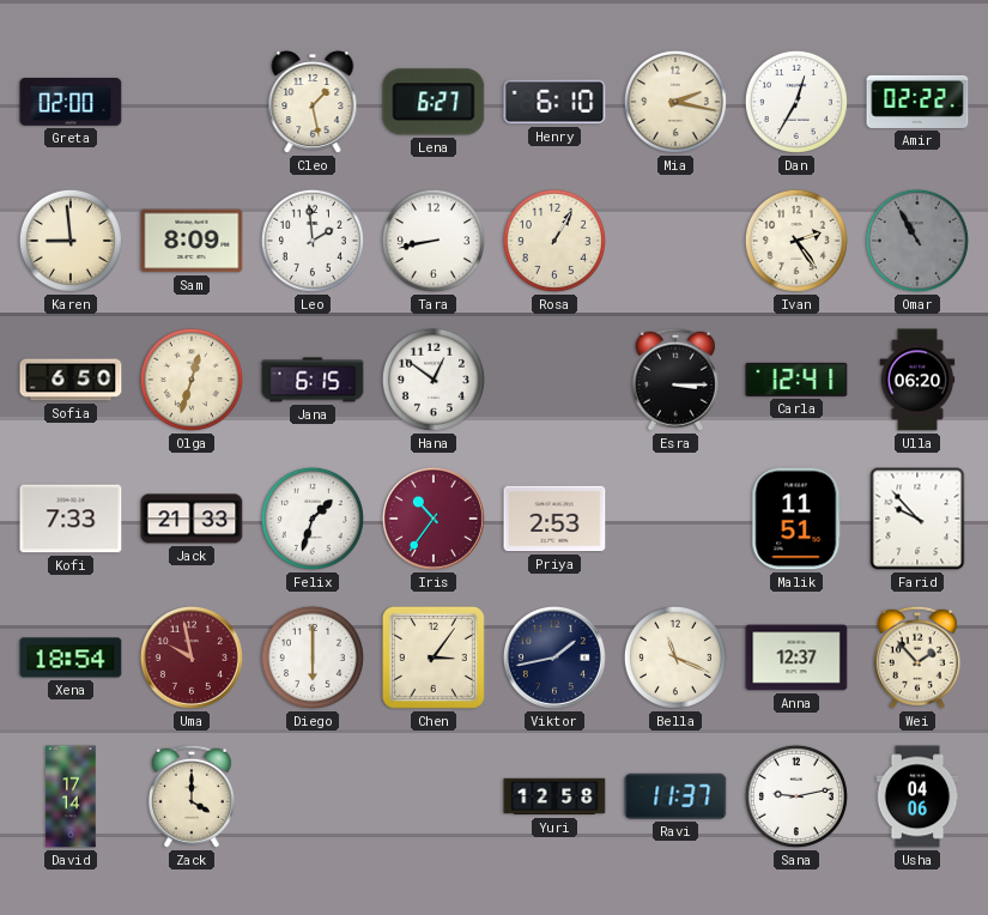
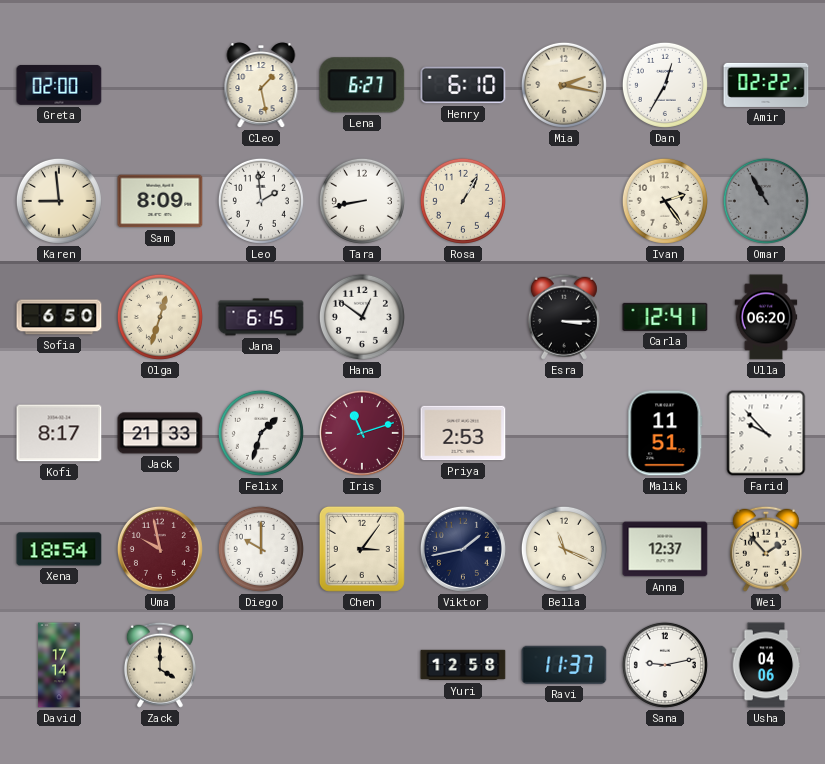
Kofi: 7:33 -> 8:17 (59, 433)
Iris: 10:36 -> 11:12 (362, 433)
Diego: 6:00 -> 10:00 (261, 549)
